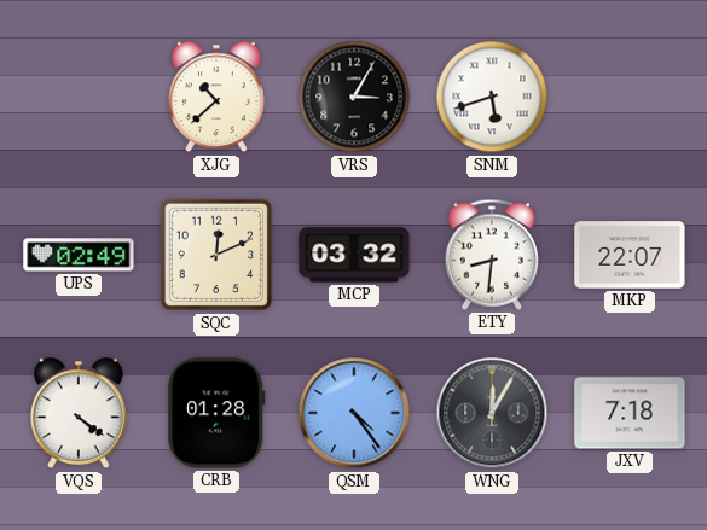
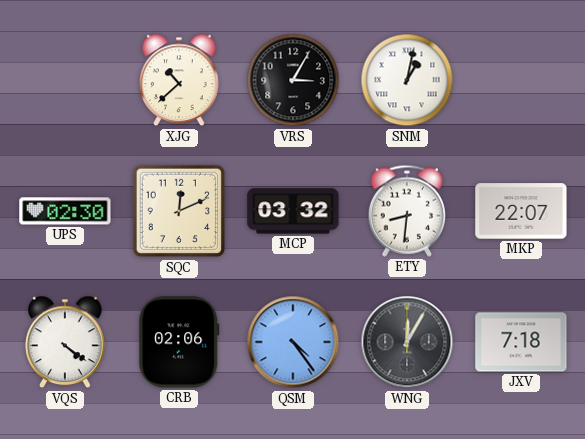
SNM: 5:42 -> 1:02 (407, 80)
UPS: 02:49 -> 02:30 (65, 211)
CRB: 01:28 -> 02:06 (179, 342)
